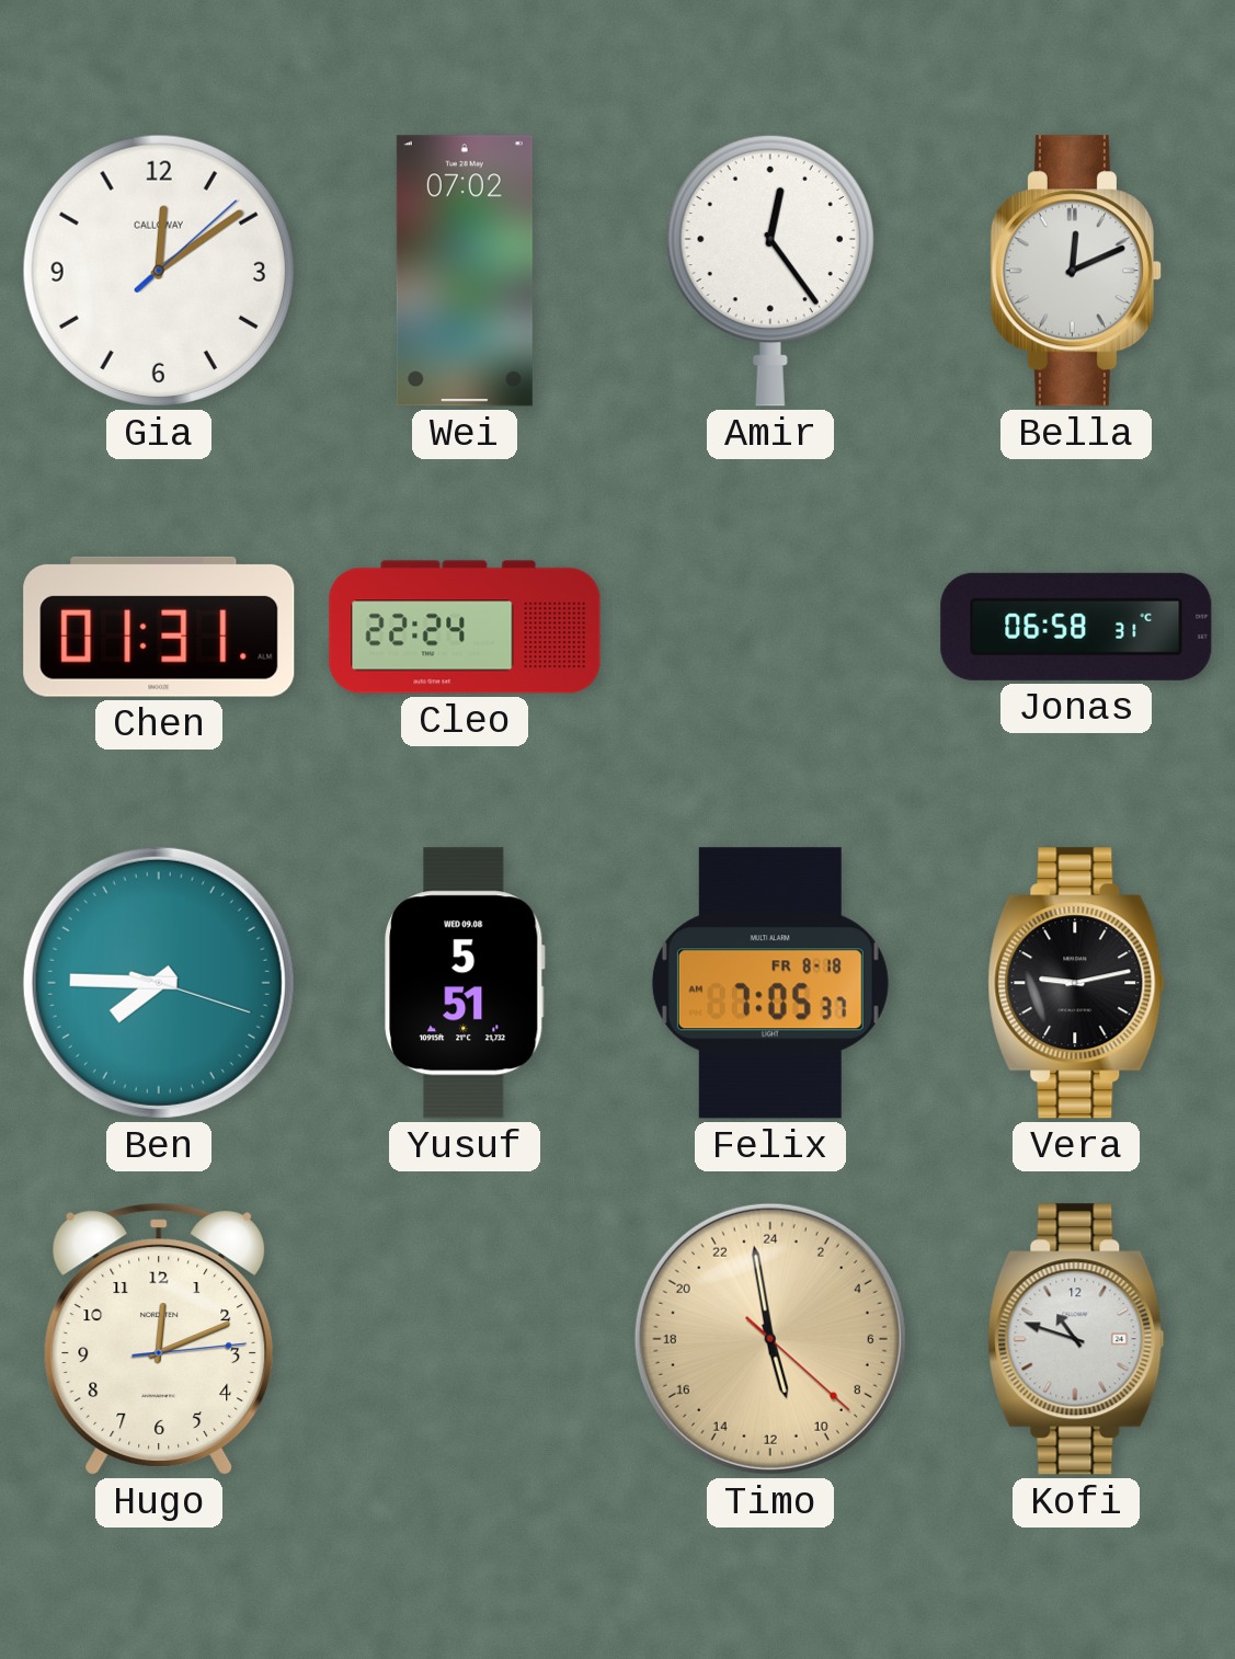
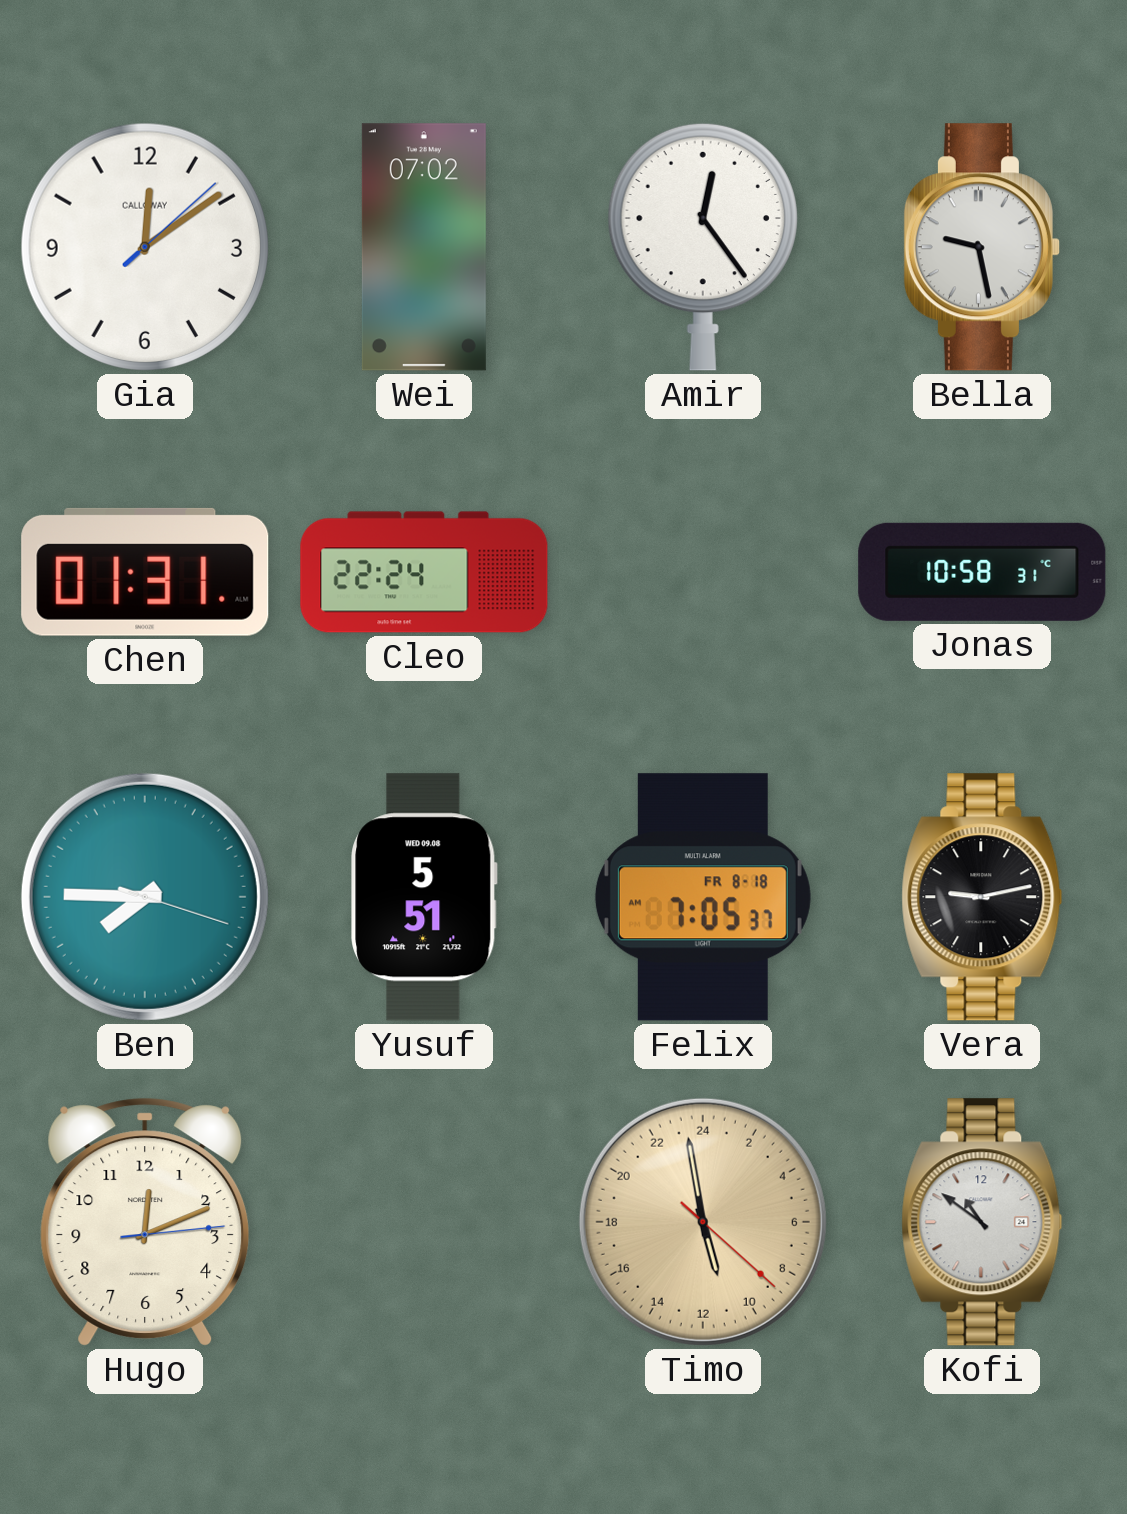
Bella: 12:11 -> 9:28 (982, 247)
Jonas: 06:58 -> 10:58 (982, 572)
Kofi: 10:48 -> 10:51 (982, 1222)
